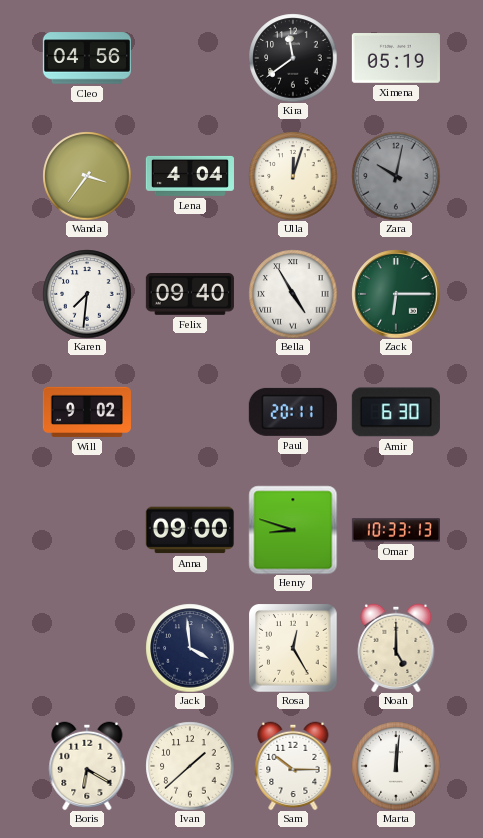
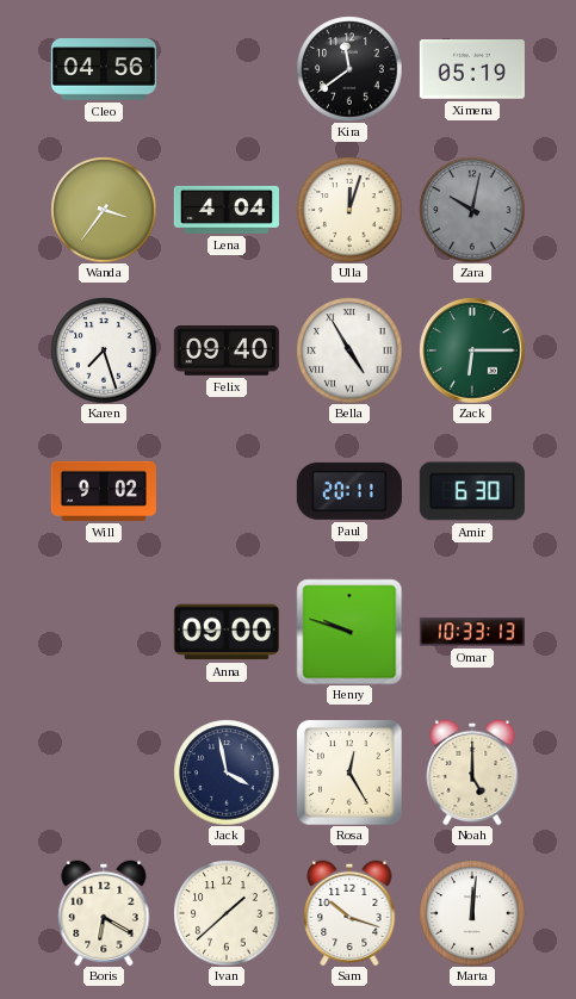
Karen: 7:31 -> 7:27 (104, 350)
Henry: 8:48 -> 9:48 (349, 632)
Jack: 3:59 -> 3:58 (227, 772)
Sam: 10:15 -> 10:18 (349, 913)
